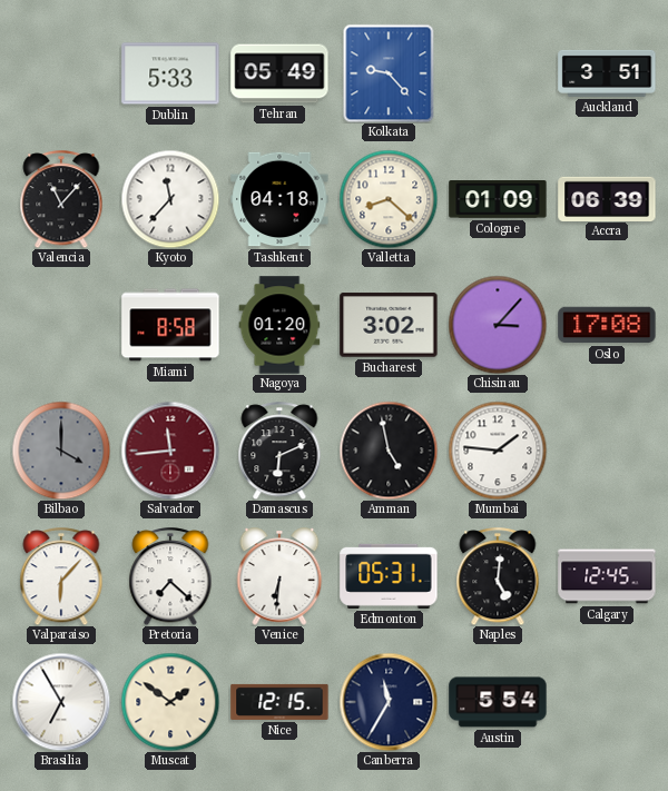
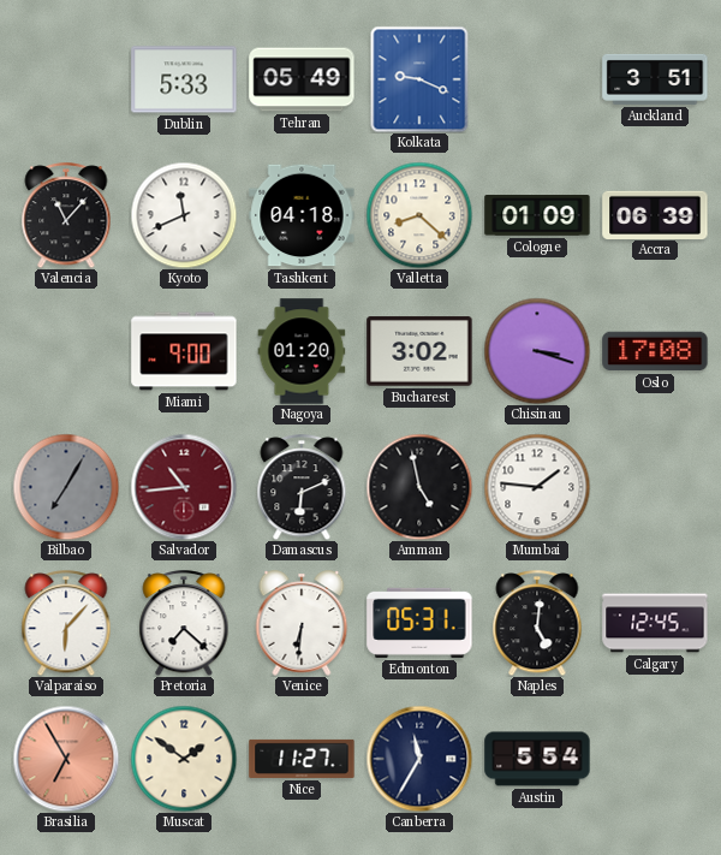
Kolkata: 9:23 -> 9:19 (419, 79)
Kyoto: 11:37 -> 11:41 (184, 215)
Miami: 8:58 -> 9:00 (184, 351)
Chisinau: 3:07 -> 3:18 (537, 351)
Bilbao: 4:00 -> 7:05 (66, 487)
Salvador: 11:44 -> 10:44 (184, 487)
Brasilia dial: white -> salmon (66, 759)
Nice: 12:15 -> 11:27 (302, 759)
